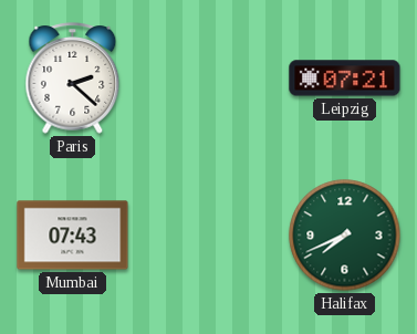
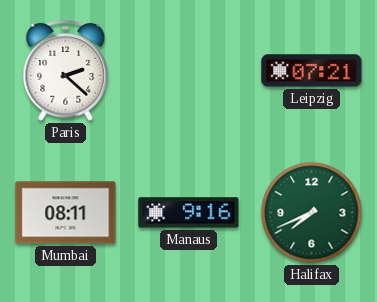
Mumbai: 07:43 -> 08:11 (66, 213)
Manaus: none -> 9:16 (189, 213)
